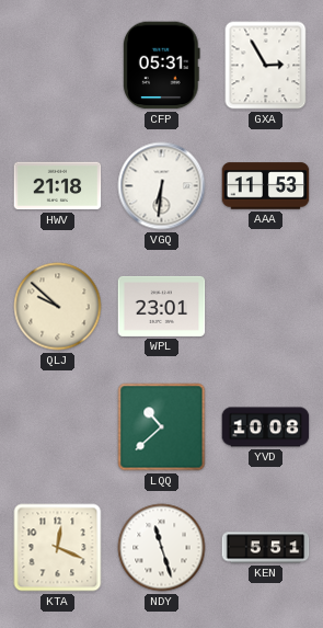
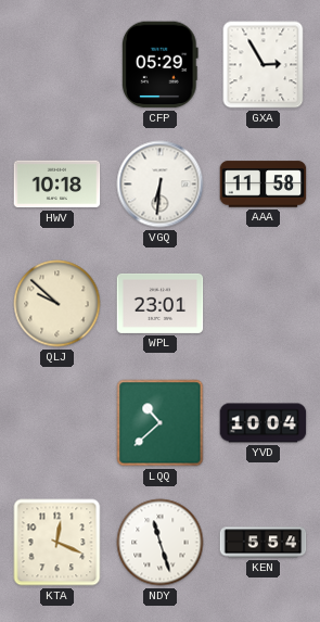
CFP: 05:31 -> 05:29 (161, 65)
HWV: 21:18 -> 10:18 (57, 185)
AAA: 11:53 -> 11:58 (264, 185)
YVD: 10:08 -> 10:04 (264, 423)
KEN: 5:51 -> 5:54 (264, 543)
